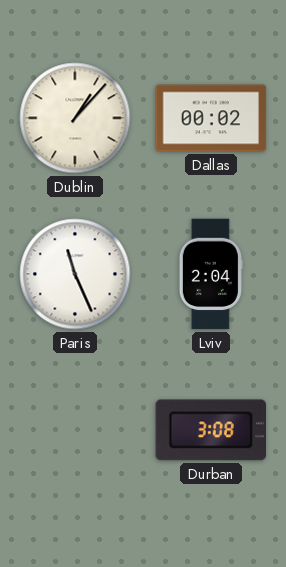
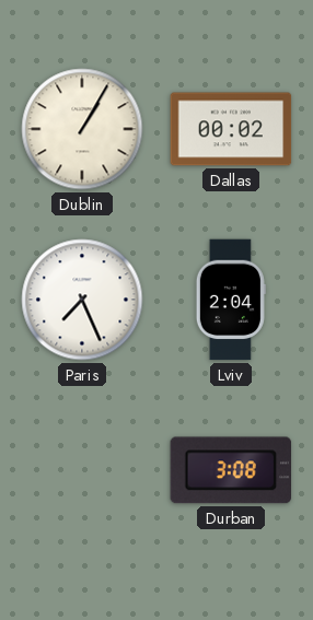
Dublin: 1:07 -> 1:05 (82, 129)
Paris: 11:26 -> 7:26 (82, 300)
